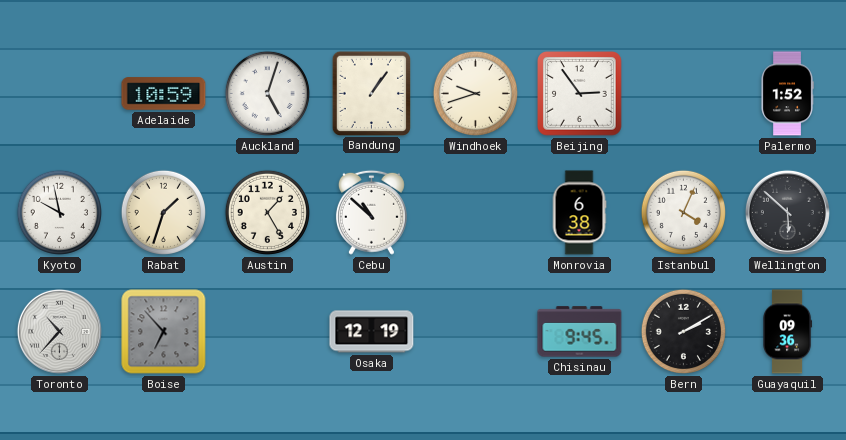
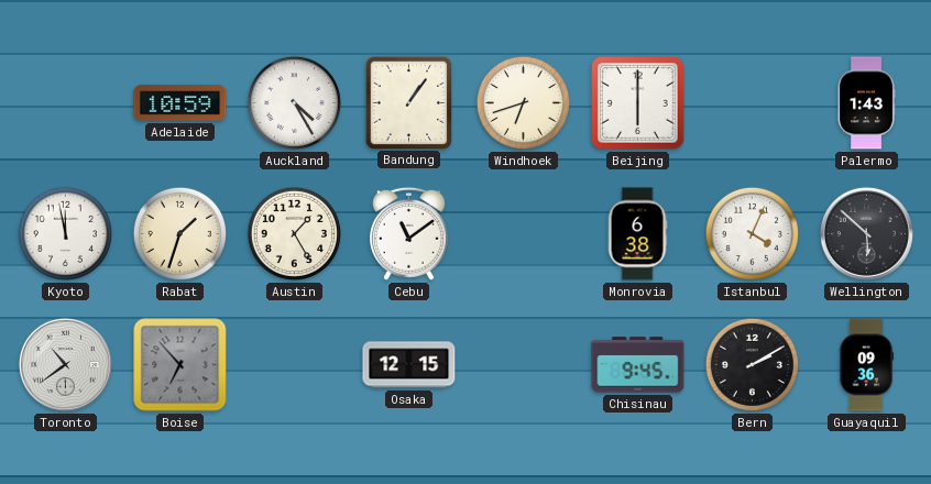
Auckland: 5:03 -> 4:25 (294, 102)
Windhoek: 9:42 -> 6:42 (523, 102)
Beijing: 2:54 -> 6:00 (638, 103)
Palermo: 1:52 -> 1:43 (866, 103)
Kyoto: 9:58 -> 11:58 (65, 233)
Cebu: 10:52 -> 11:09 (408, 233)
Toronto: 10:37 -> 10:39 (65, 364)
Osaka: 12:19 -> 12:15 (409, 365)
